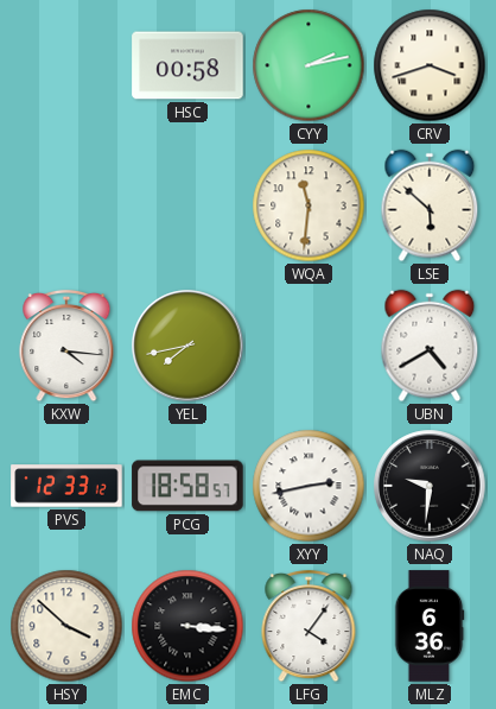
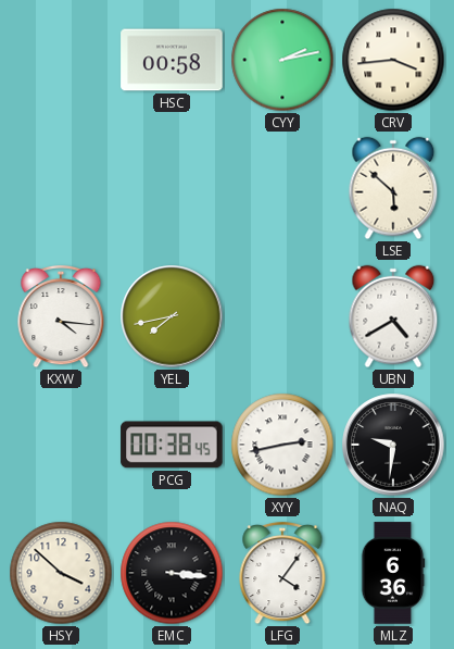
CRV: 3:42 -> 3:44 (393, 60)
WQA: 11:31 -> none (309, 205)
PVS: 12:33 -> none (66, 486)
PCG: 18:58 -> 00:38 (172, 445)
